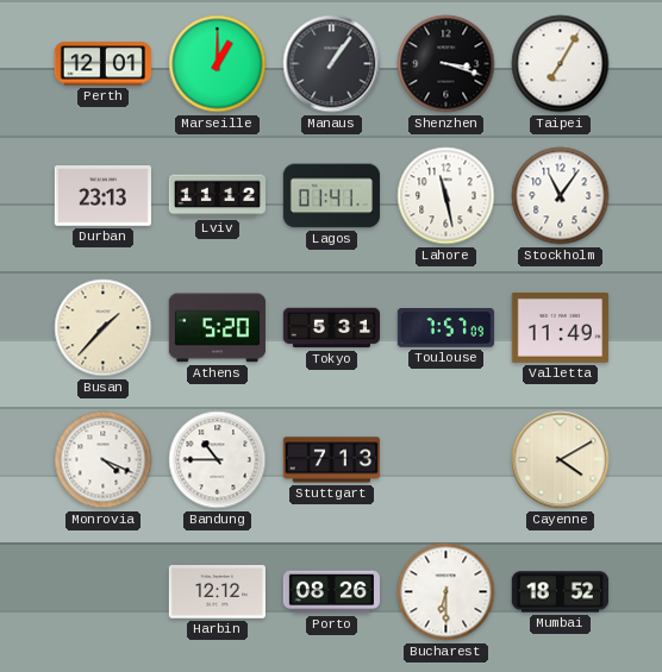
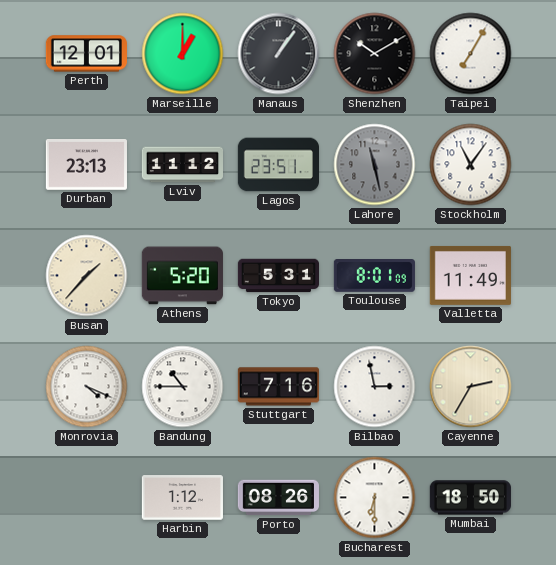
Shenzhen: 3:18 -> 10:10 (375, 54)
Lagos: 01:41 -> 23:51 (278, 165)
Lahore dial: white -> grey (375, 165)
Toulouse: 7:57 -> 8:01 (374, 276)
Stuttgart: 7:13 -> 7:16 (278, 387)
Bilbao: none -> 2:58 (375, 387)
Cayenne: 4:10 -> 2:35 (471, 387)
Harbin: 12:12 -> 1:12 (182, 498)
Mumbai: 18:52 -> 18:50 (470, 498)
